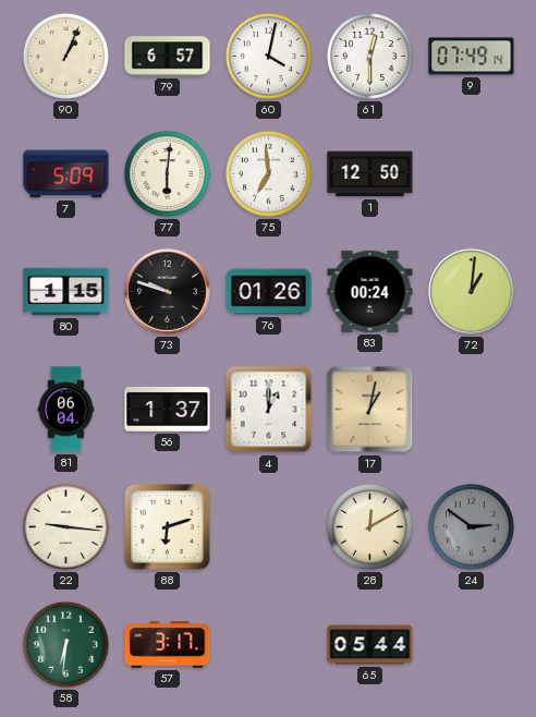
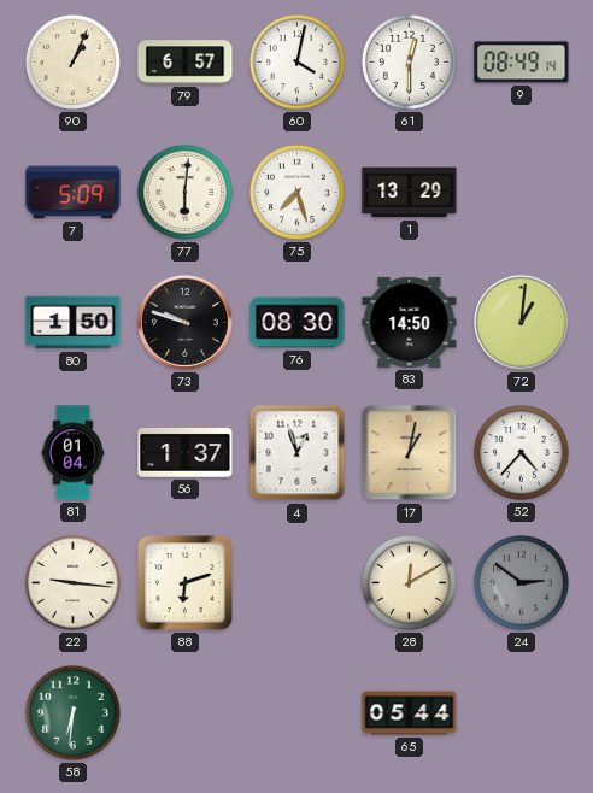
9: 07:49 -> 08:49 (522, 63)
75: 6:59 -> 7:27 (296, 192)
1: 12:50 -> 13:29 (410, 193)
80: 1:15 -> 1:50 (74, 323)
76: 01:26 -> 08:30 (298, 323)
83: 00:24 -> 14:50 (410, 322)
81: 06:04 -> 01:04 (74, 453)
4: 1:00 -> 12:57 (298, 453)
52: none -> 4:37 (521, 452)
57: 3:17 -> none (168, 645)
